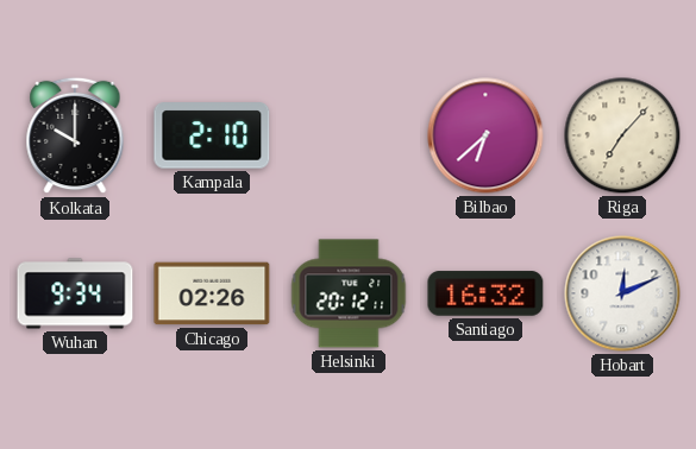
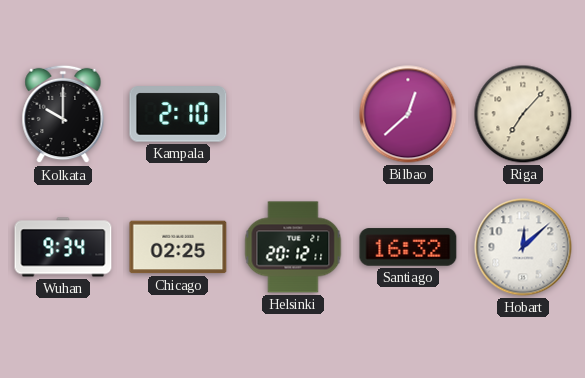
Bilbao: 6:38 -> 12:38 (408, 114)
Chicago: 02:26 -> 02:25 (178, 247)
Hobart: 12:11 -> 12:08 (523, 247)
